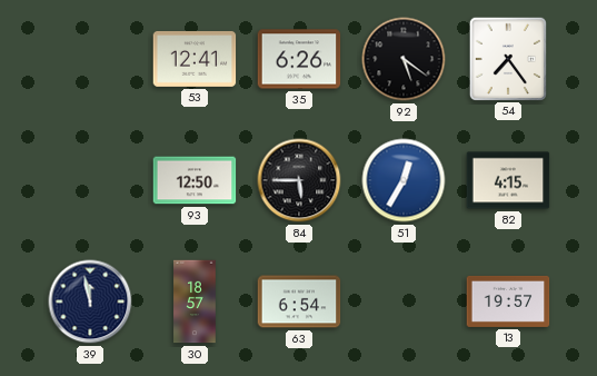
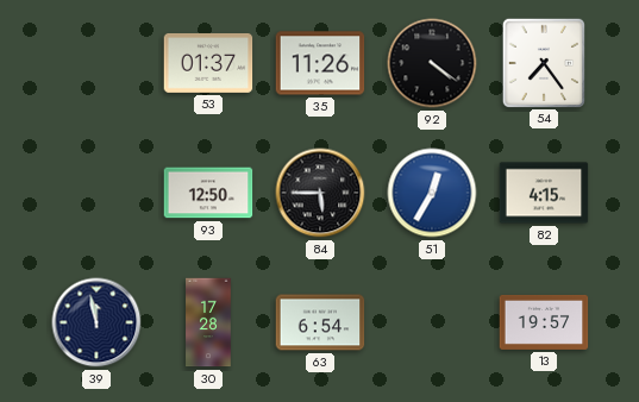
53: 12:41 -> 01:37 (208, 63)
35: 6:26 -> 11:26 (320, 63)
92: 5:21 -> 4:21 (432, 63)
30: 18:57 -> 17:28 (208, 322)
